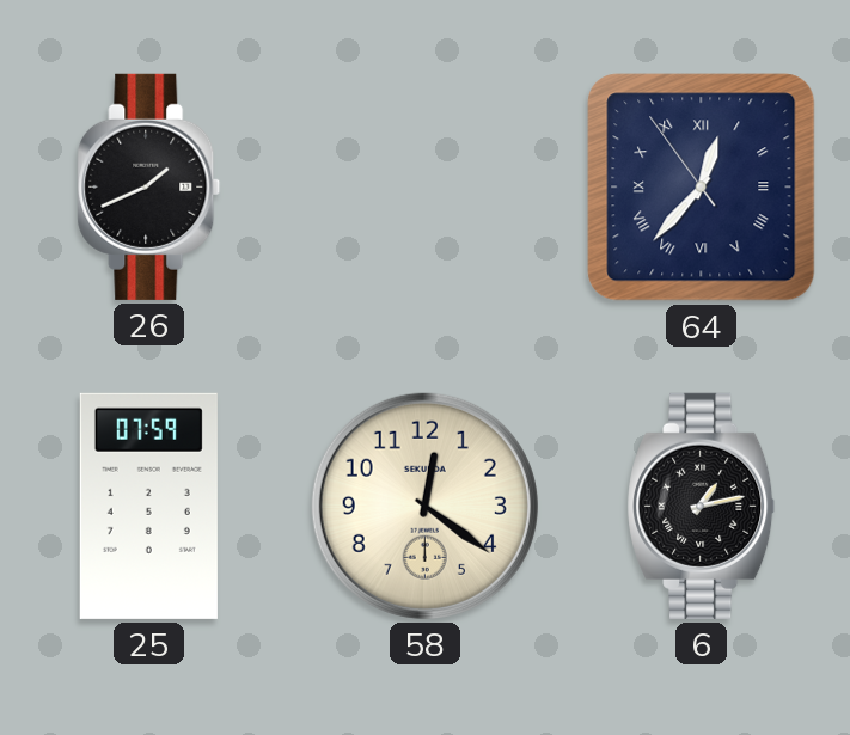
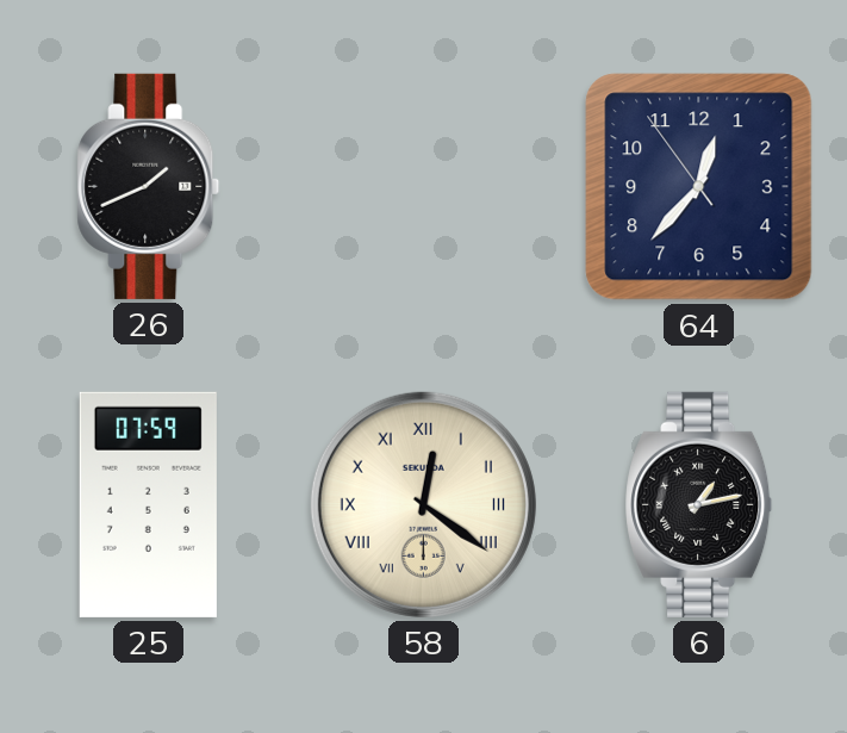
64 numerals: Roman -> Arabic (699, 187)
58 numerals: Arabic -> Roman (423, 504)
